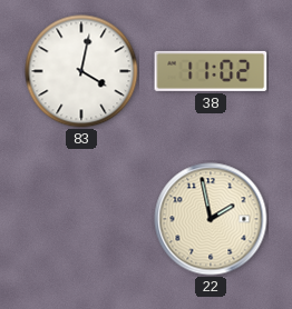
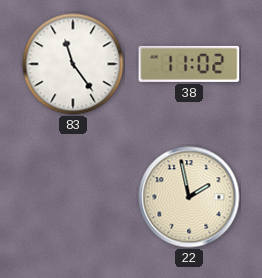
83: 4:02 -> 11:24 (73, 64)
